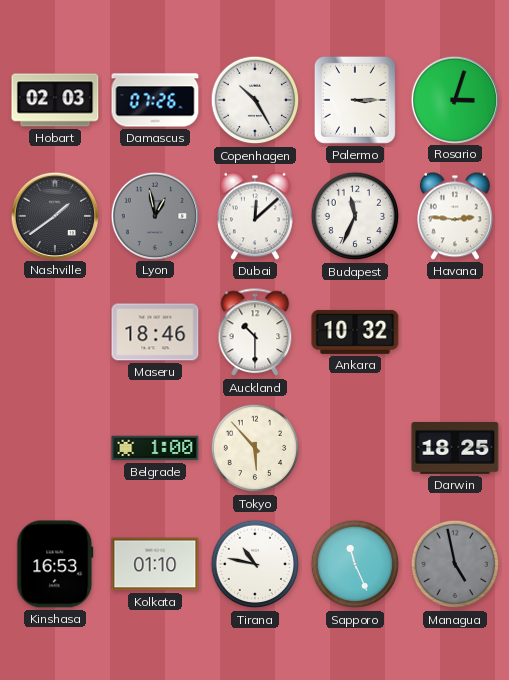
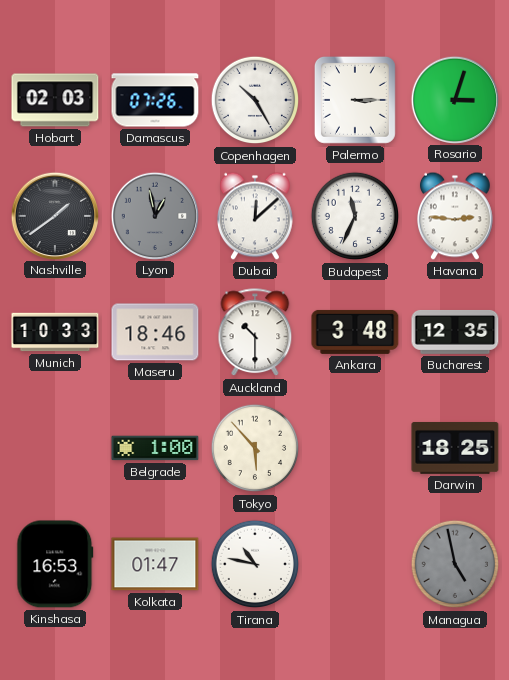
Munich: none -> 10:33 (55, 332)
Ankara: 10:32 -> 3:48 (355, 332)
Bucharest: none -> 12:35 (455, 332)
Kolkata: 01:10 -> 01:47 (155, 564)
Sapporo: 11:26 -> none (355, 564)
